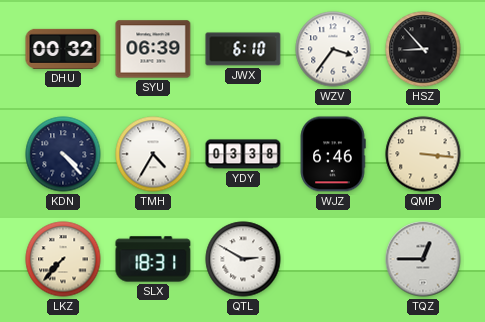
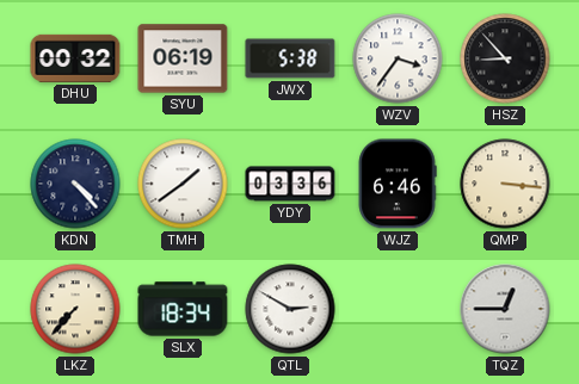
SYU: 06:39 -> 06:19 (183, 58)
JWX: 6:10 -> 5:38 (290, 58)
TMH: 4:35 -> 1:39 (183, 184)
YDY: 03:38 -> 03:36 (290, 184)
SLX: 18:31 -> 18:34 (183, 309)
